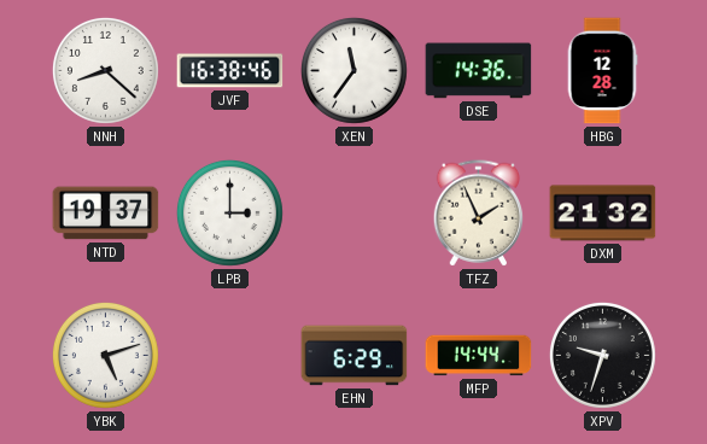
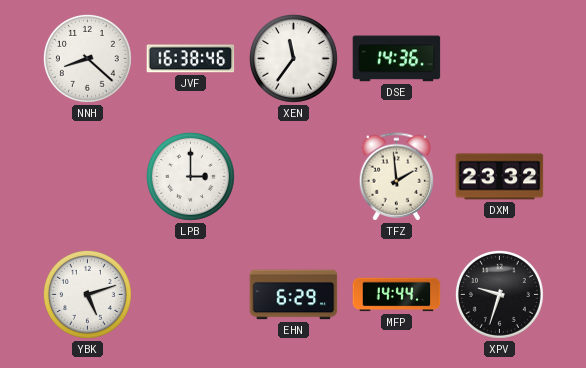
HBG: 12:28 -> none (602, 71)
NTD: 19:37 -> none (106, 214)
TFZ: 1:56 -> 1:59 (397, 177)
DXM: 21:32 -> 23:32 (500, 177)
